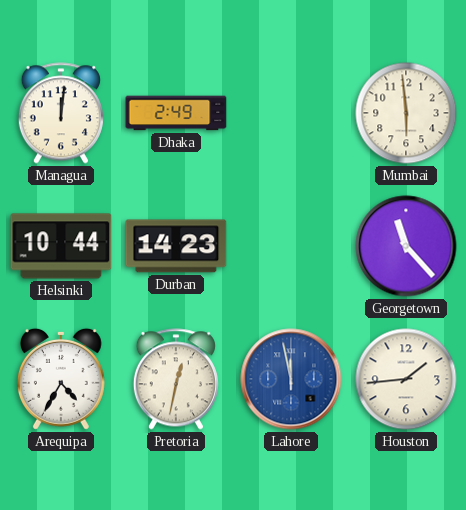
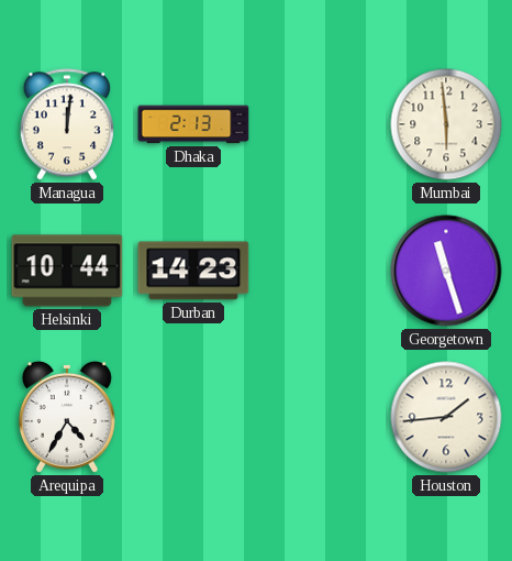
Dhaka: 2:49 -> 2:13 (193, 124)
Georgetown: 11:23 -> 11:27 (446, 271)
Pretoria: 12:32 -> none (176, 379)
Lahore: 11:58 -> none (291, 379)
